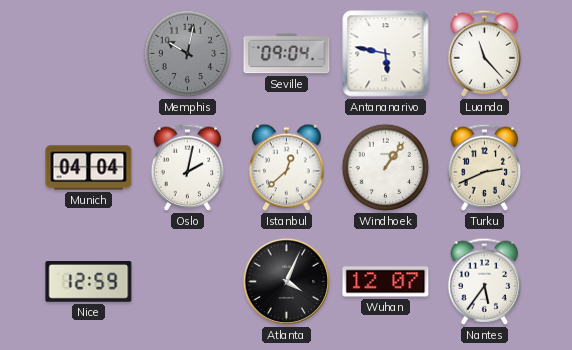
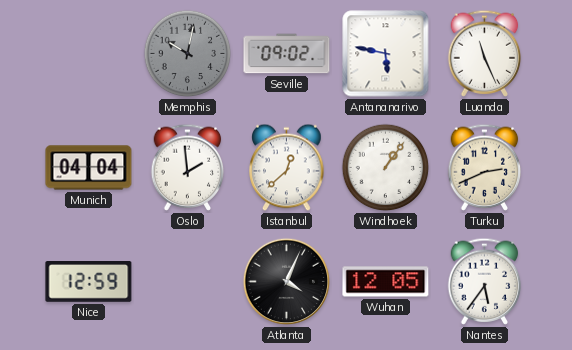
Seville: 09:04 -> 09:02 (287, 54)
Luanda: 11:23 -> 11:26 (485, 53)
Oslo: 2:02 -> 1:59 (188, 167)
Wuhan: 12:07 -> 12:05 (386, 282)
